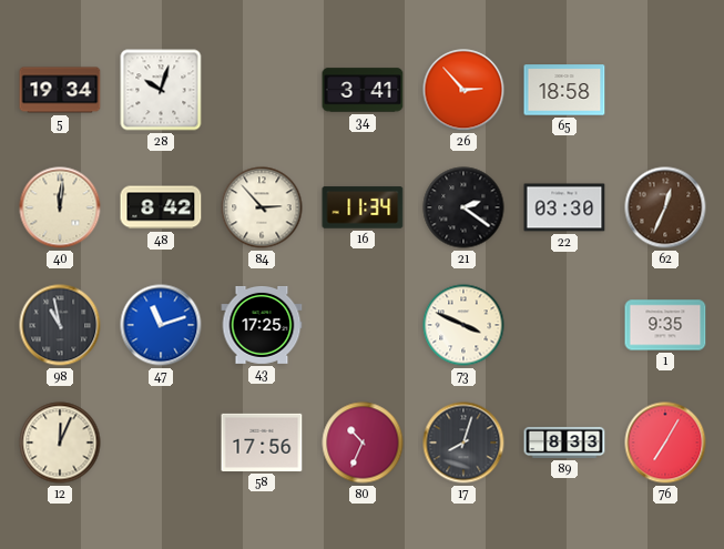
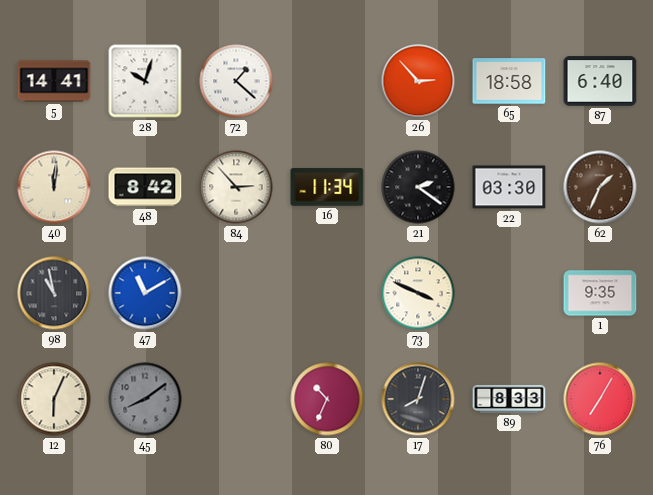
5: 19:34 -> 14:41 (54, 81)
72: none -> 1:22 (236, 81)
34: 3:41 -> none (363, 90)
87: none -> 6:40 (600, 81)
62: 12:34 -> 1:34 (600, 187)
47: 11:12 -> 11:10 (145, 293)
43: 17:25 -> none (262, 325)
12: 12:04 -> 6:04 (54, 399)
45: none -> 8:09 (145, 399)
58: 17:56 -> none (262, 443)
